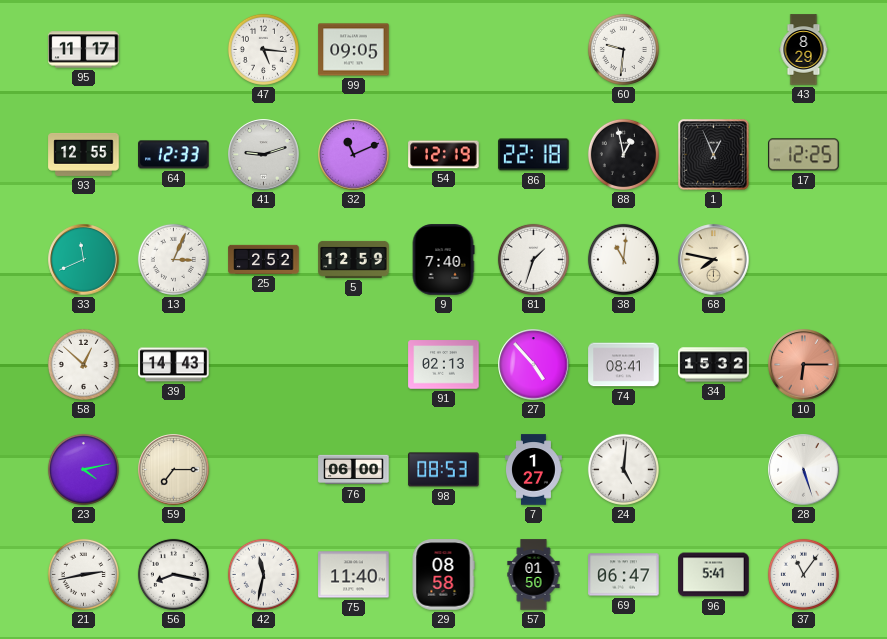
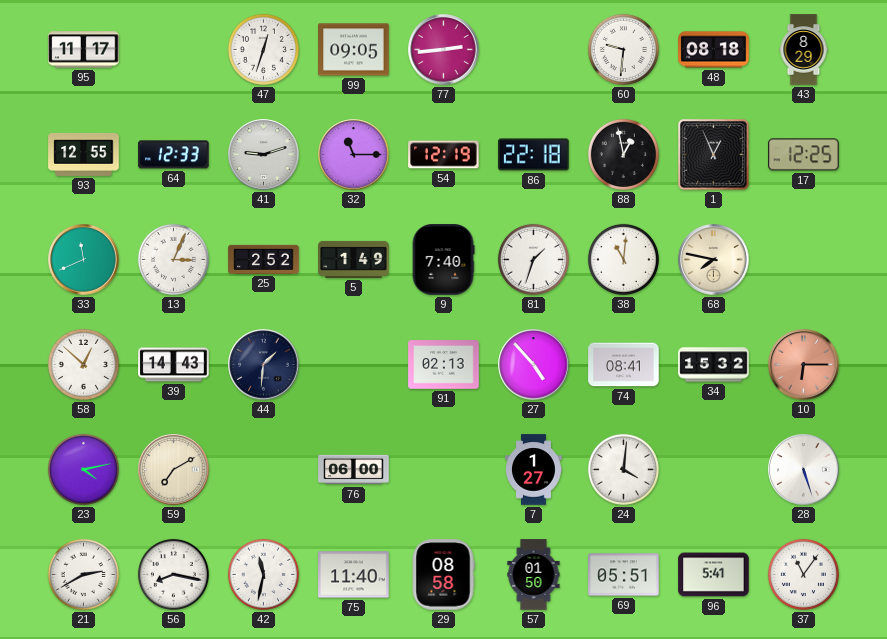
47: 5:16 -> 12:33 (263, 49)
77: none -> 2:44 (444, 50)
48: none -> 08:18 (714, 50)
32: 11:11 -> 11:15 (354, 155)
5: 12:59 -> 1:49 (354, 259)
44: none -> 1:31 (264, 365)
59: 7:15 -> 7:10 (174, 470)
98: 08:53 -> none (444, 470)
24: 5:01 -> 4:01 (623, 469)
21: 2:43 -> 2:40 (83, 574)
69: 06:47 -> 05:51 (624, 575)
